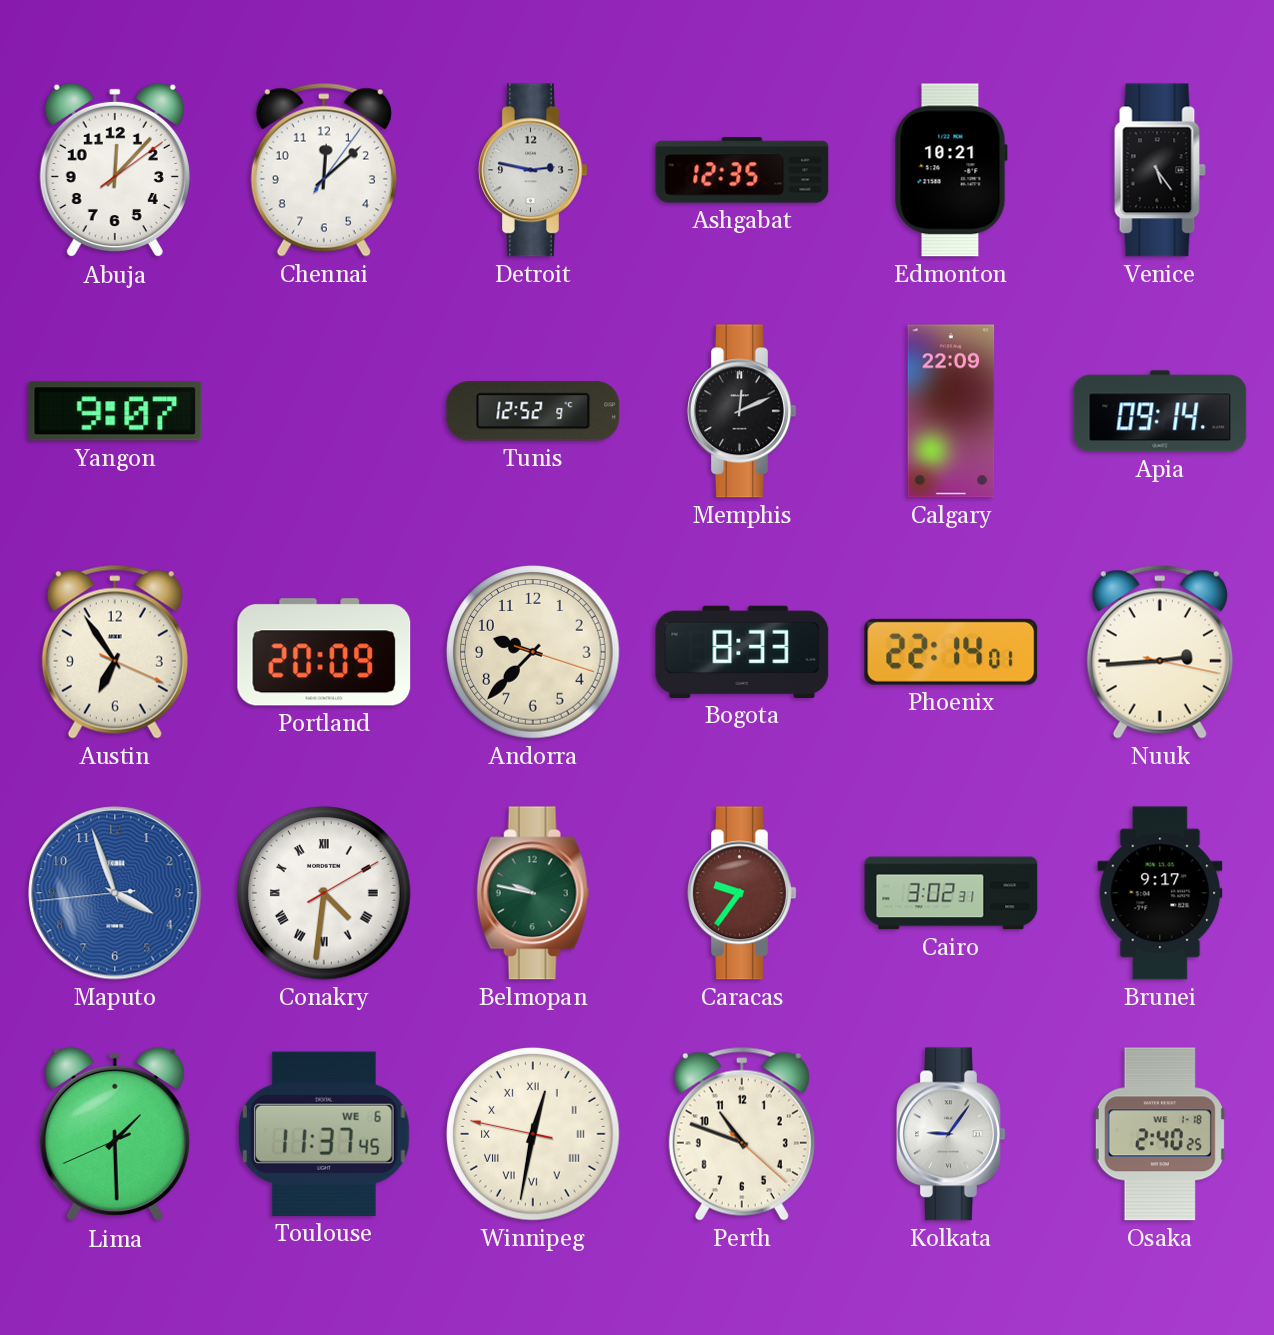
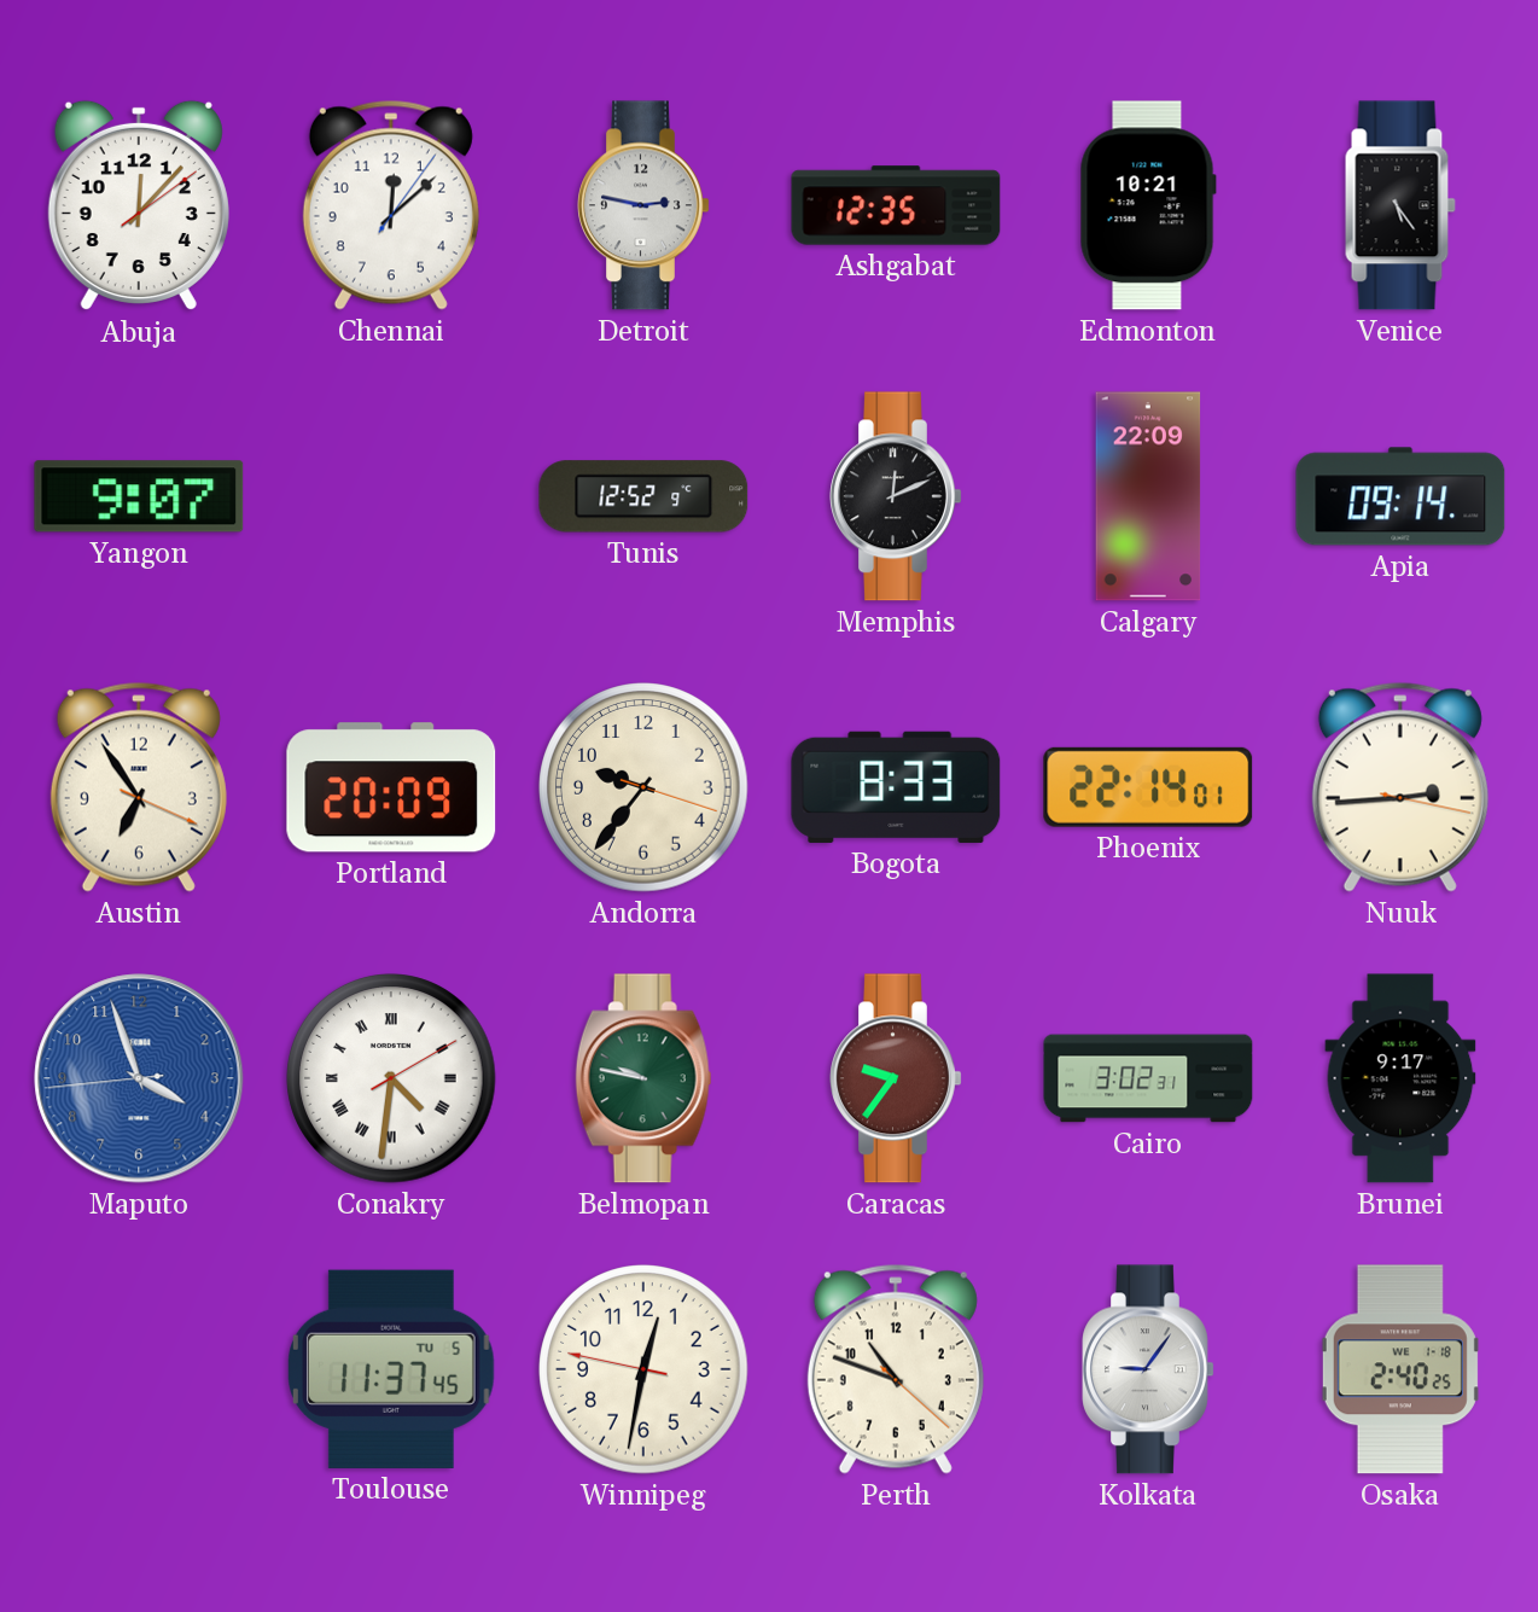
Andorra: 9:37 -> 9:36 (643, 787)
Lima: 1:29 -> none (115, 1134)
Toulouse date: WE 6 -> TU 5 (392, 1369)
Winnipeg numerals: Roman -> Arabic (643, 1369)
